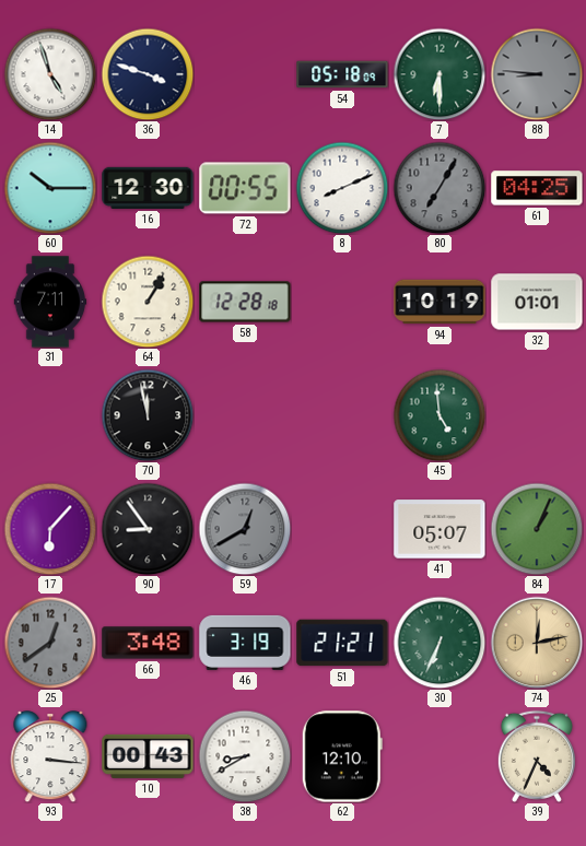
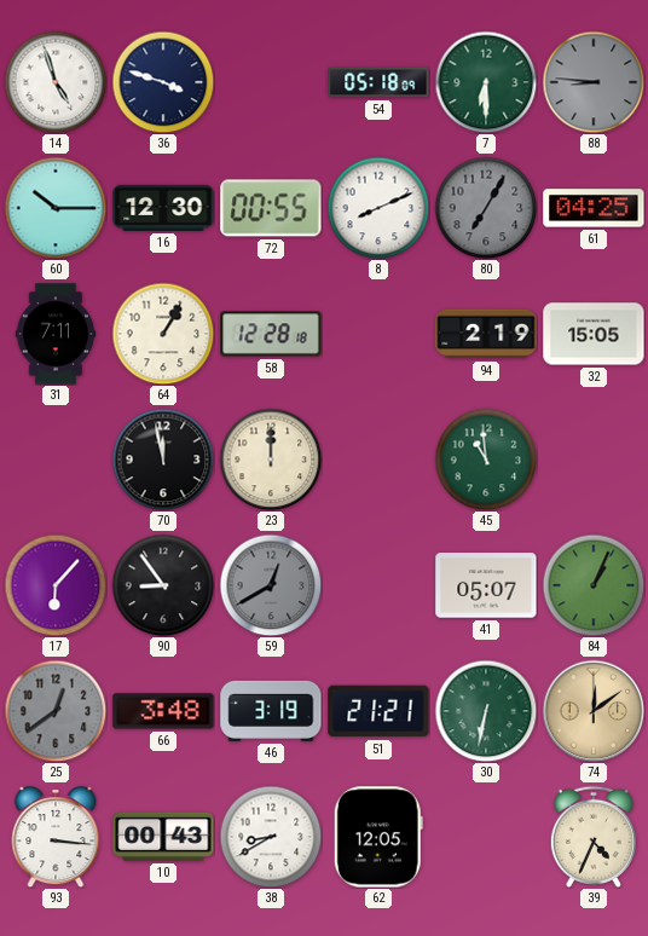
94: 10:19 -> 2:19 (486, 334)
32: 01:01 -> 15:05 (594, 334)
23: none -> 12:00 (271, 460)
45: 4:59 -> 10:59 (486, 460)
30: 6:34 -> 6:32 (486, 711)
74: 12:13 -> 12:09 (594, 711)
62: 12:10 -> 12:05 (378, 837)
